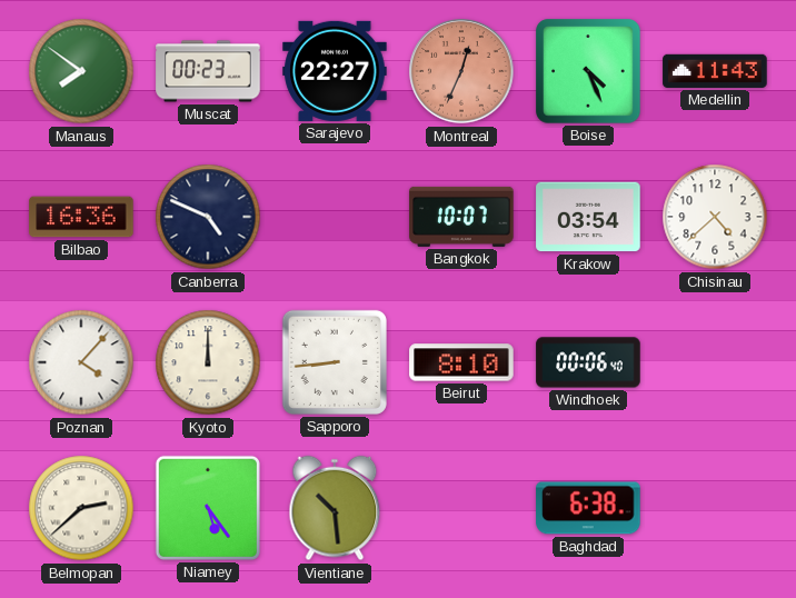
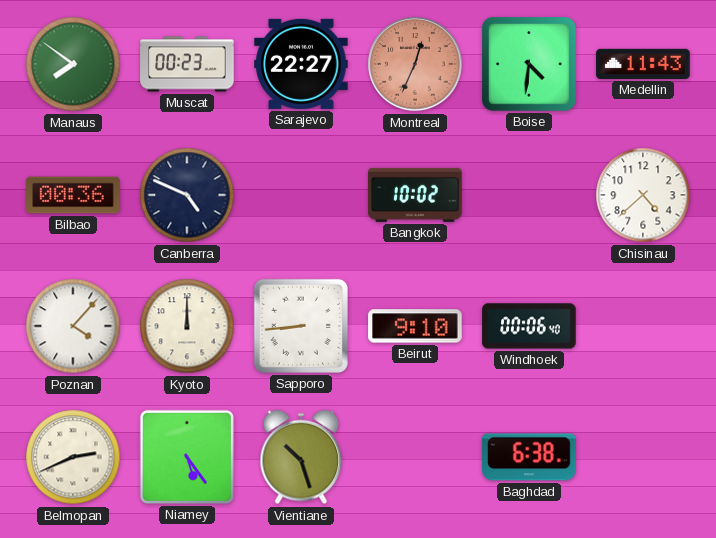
Boise: 4:26 -> 4:31 (529, 64)
Bilbao: 16:36 -> 00:36 (73, 195)
Bangkok: 10:07 -> 10:02 (415, 195)
Krakow: 03:54 -> none (588, 217)
Beirut: 8:10 -> 9:10 (415, 326)
Belmopan: 2:38 -> 2:41 (73, 457)
Vientiane: 10:29 -> 10:27 (301, 457)
